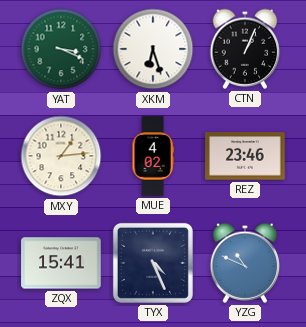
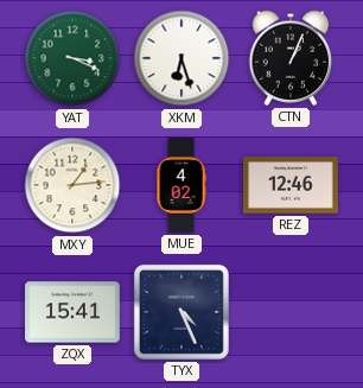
REZ: 23:46 -> 12:46 (291, 185)
YZG: 10:49 -> none (245, 263)
